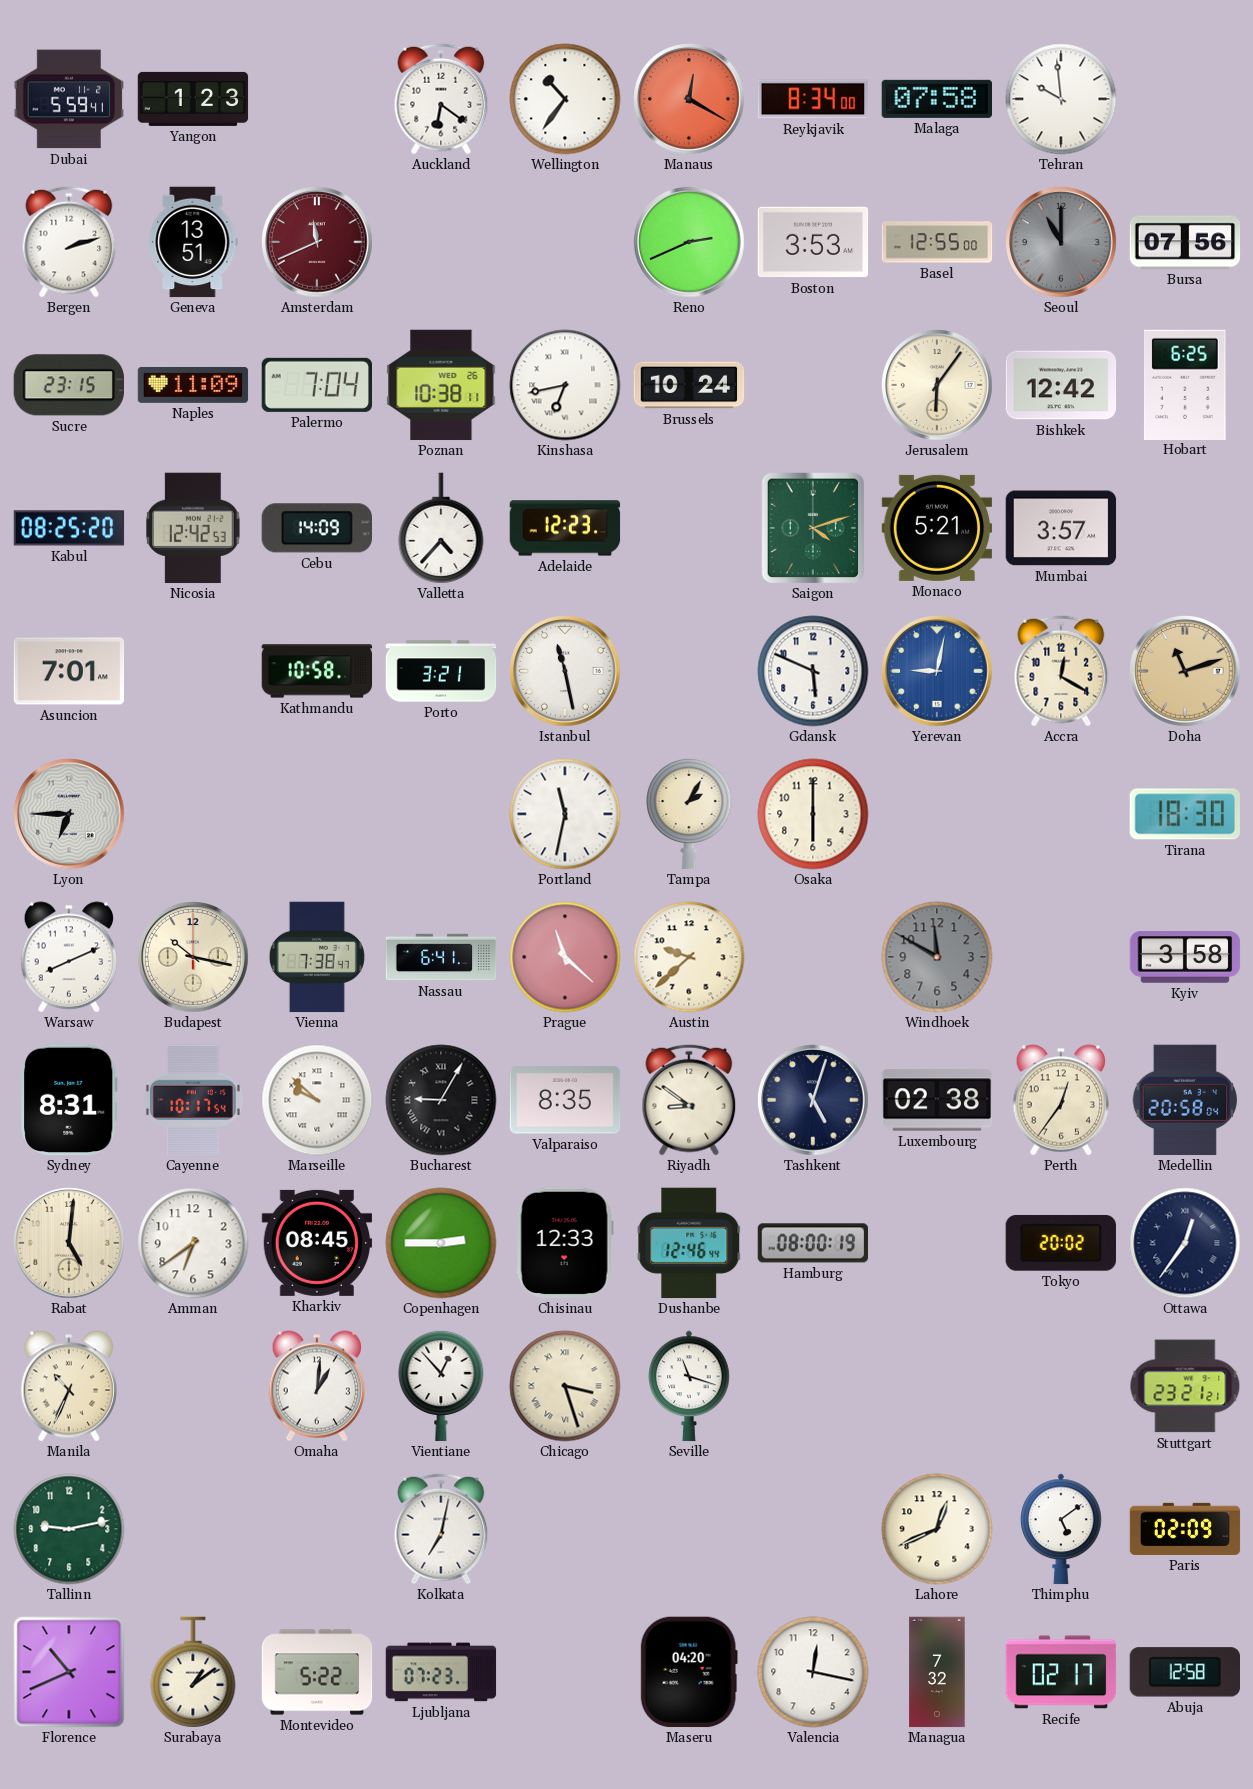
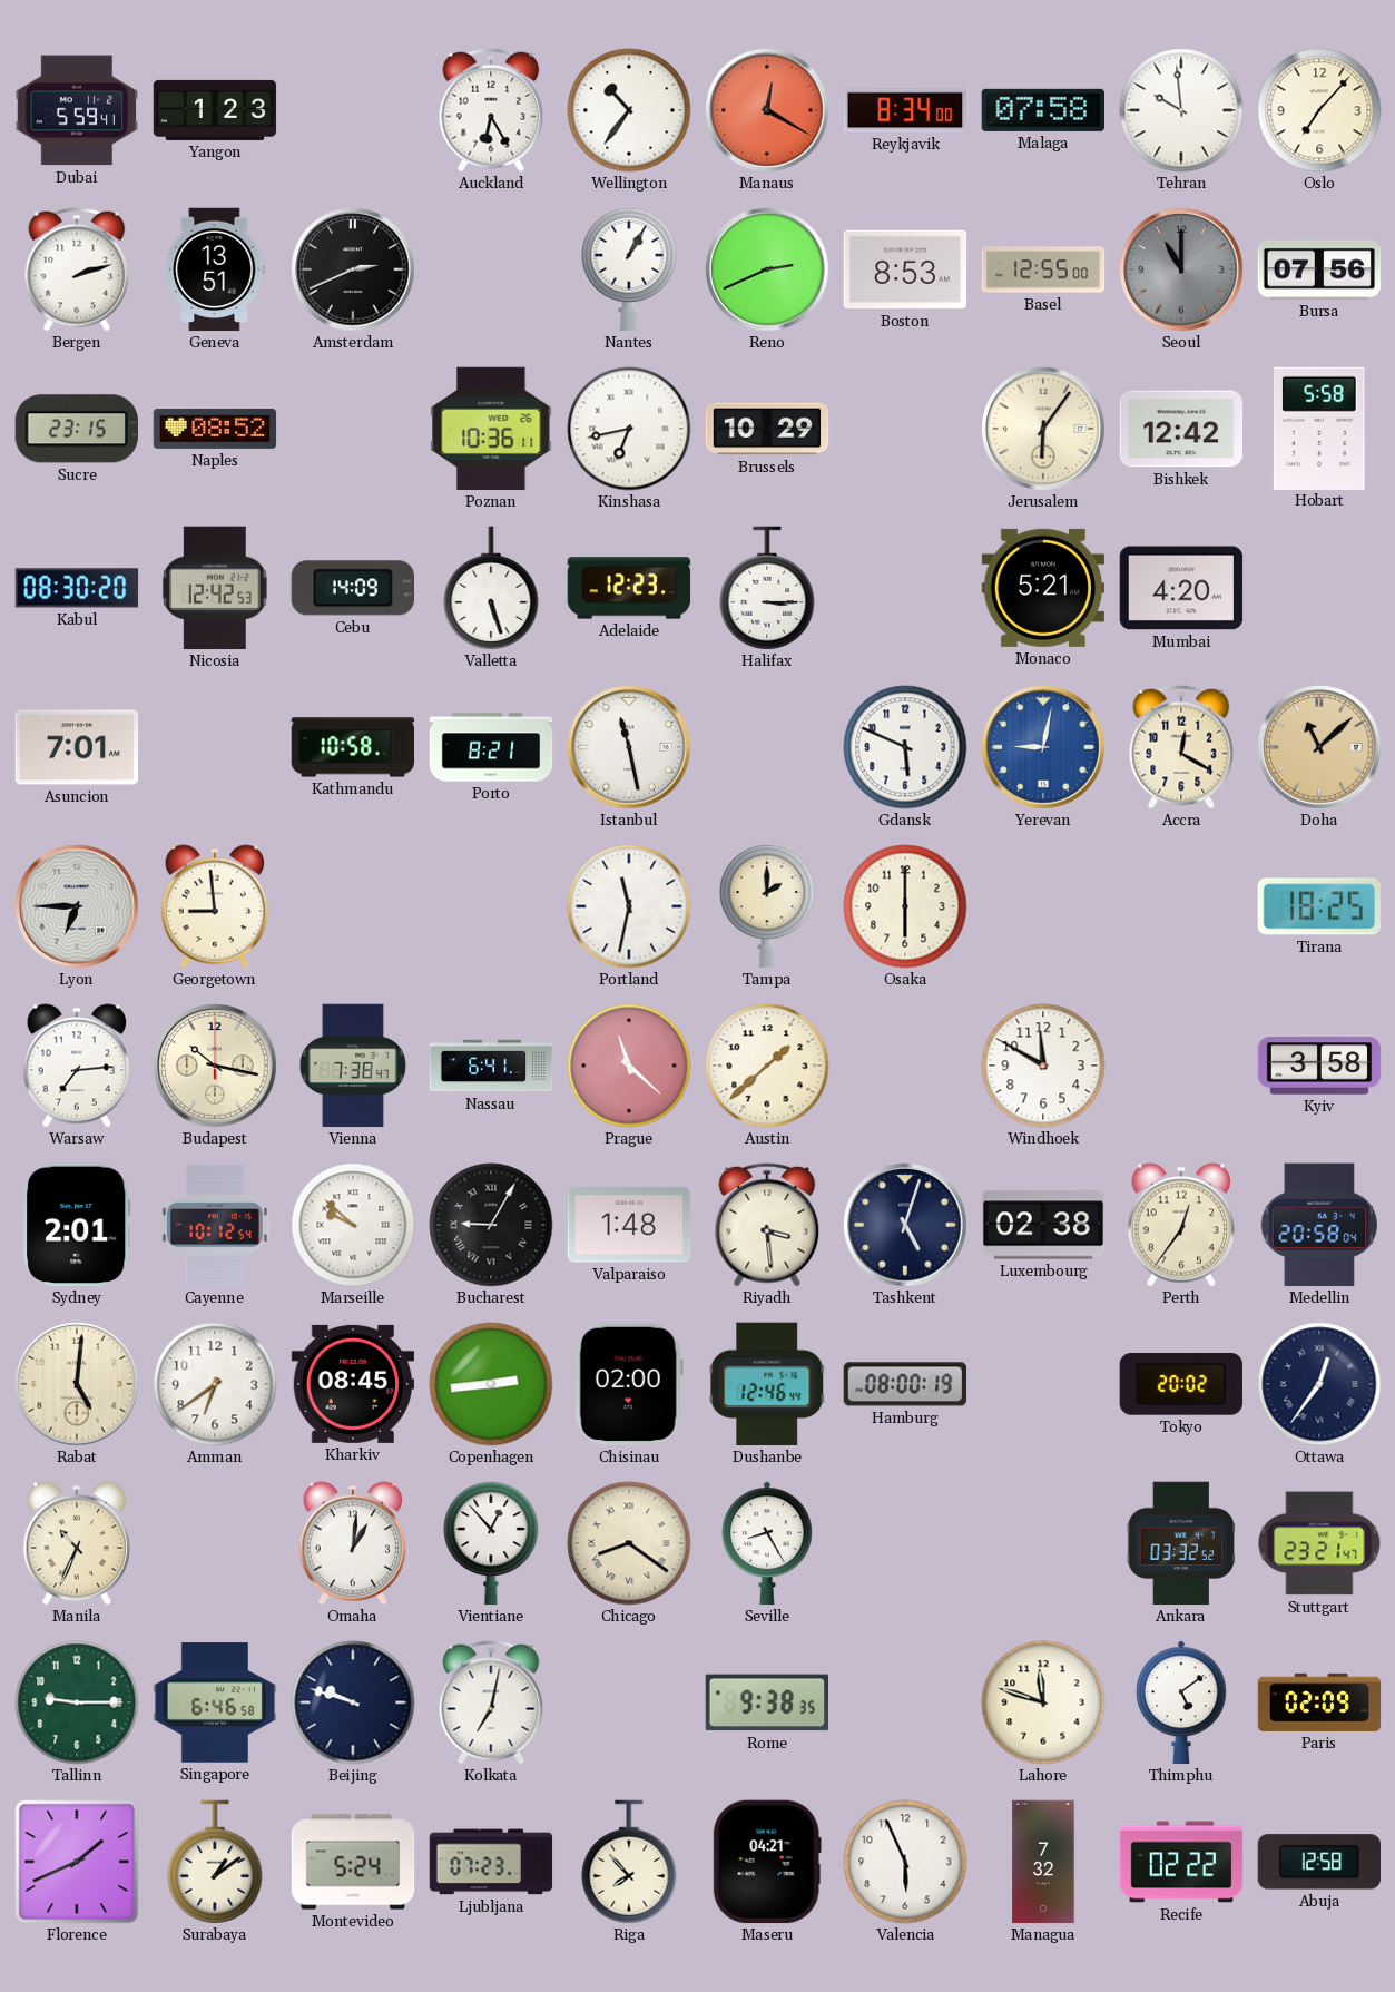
Auckland: 6:21 -> 6:25 (491, 110)
Oslo: none -> 7:07 (1319, 110)
Amsterdam: 11:41 -> 2:41 (353, 269)
Amsterdam dial: burgundy -> black (353, 269)
Nantes: none -> 1:05 (629, 269)
Boston: 3:53 -> 8:53 (905, 269)
Naples: 11:09 -> 08:52 (215, 429)
Palermo: 7:04 -> none (316, 385)
Poznan: 10:38 -> 10:36 (491, 429)
Brussels: 10:24 -> 10:29 (767, 429)
Hobart: 6:25 -> 5:58 (1319, 428)
Kabul: 08:25 -> 08:30 (77, 588)
Valletta: 4:37 -> 5:27 (491, 588)
Halifax: none -> 3:15 (767, 588)
Saigon: 4:12 -> none (813, 528)
Mumbai: 3:57 -> 4:20 (1181, 588)
Porto: 3:21 -> 8:21 (491, 747)
Doha: 11:12 -> 11:08 (1319, 747)
Georgetown: none -> 8:59 (215, 906)
Tampa: 2:05 -> 2:00 (767, 906)
Tirana: 18:30 -> 18:25 (1318, 906)
Warsaw: 8:11 -> 7:14 (77, 1066)
Austin: 9:38 -> 1:38 (767, 1066)
Windhoek dial: grey -> white (1043, 1066)
Sydney: 8:31 -> 2:01 (78, 1225)
Cayenne: 10:17 -> 10:12 (215, 1225)
Valparaiso: 8:35 -> 1:48 (629, 1225)
Riyadh: 8:51 -> 3:29 (767, 1225)
Copenhagen: 2:45 -> 2:44 (491, 1384)
Chisinau: 12:33 -> 02:00 (629, 1384)
Chicago: 3:27 -> 8:21 (629, 1543)
Seville: 11:18 -> 8:25 (767, 1543)
Ankara: none -> 03:32 (1181, 1543)
Stuttgart: 23:21:21 -> 23:21:47 (1319, 1543)
Tallinn: 9:13 -> 9:15 (77, 1702)
Singapore: none -> 6:46 (215, 1702)
Beijing: none -> 9:48 (353, 1702)
Rome: none -> 9:38 (766, 1702)
Lahore: 12:41 -> 11:48 (1043, 1702)
Florence: 10:41 -> 1:41 (77, 1862)
Montevideo: 5:22 -> 5:24 (353, 1862)
Riga: none -> 7:53 (629, 1862)
Maseru: 04:20 -> 04:21 (767, 1862)
Valencia: 12:17 -> 5:56 (905, 1862)
Recife: 02:17 -> 02:22 (1181, 1862)
